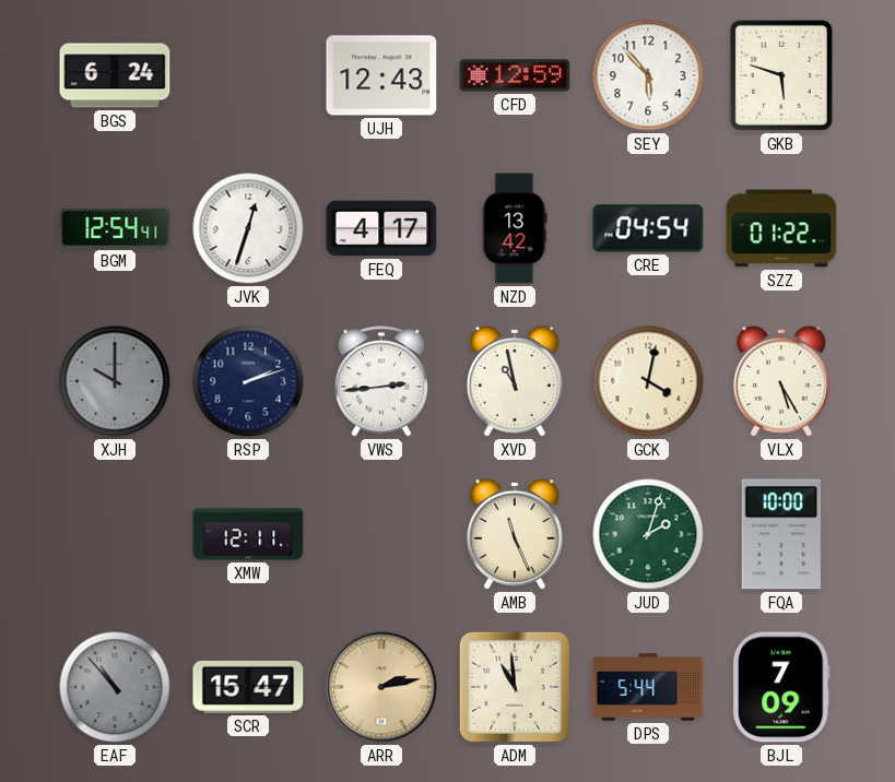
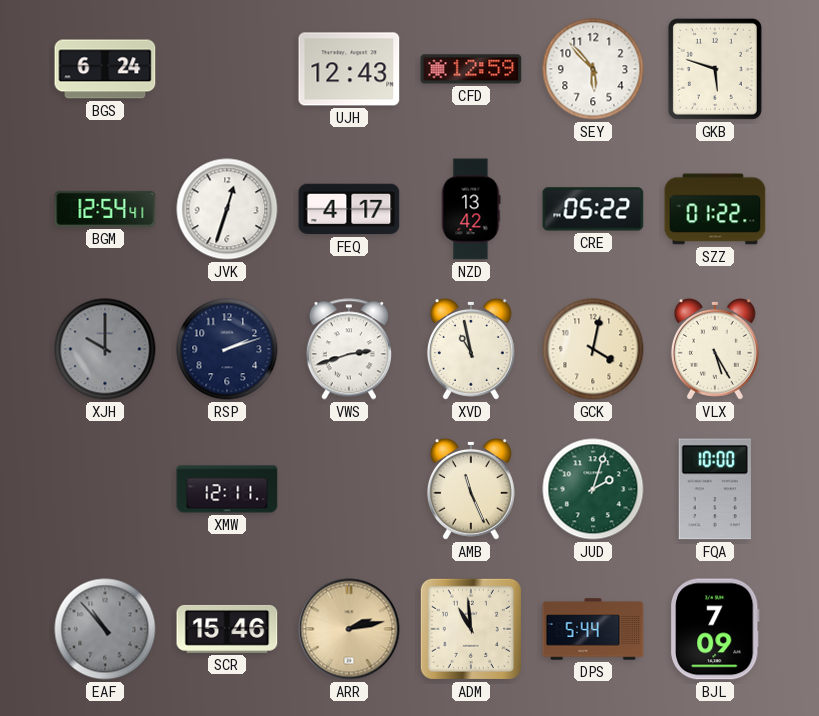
CRE: 04:54 -> 05:22 (593, 209)
VWS: 2:44 -> 2:42 (349, 349)
SCR: 15:47 -> 15:46 (227, 629)
